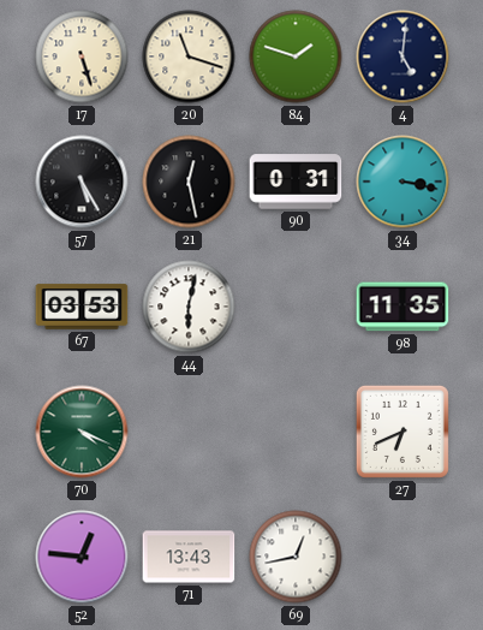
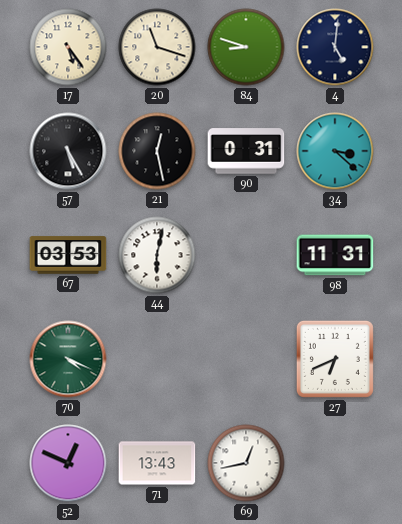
17: 5:27 -> 5:24 (68, 47)
84: 1:48 -> 8:48 (246, 47)
34: 3:17 -> 3:22 (335, 151)
98: 11:35 -> 11:31 (335, 255)
52: 12:46 -> 12:49 (68, 463)
